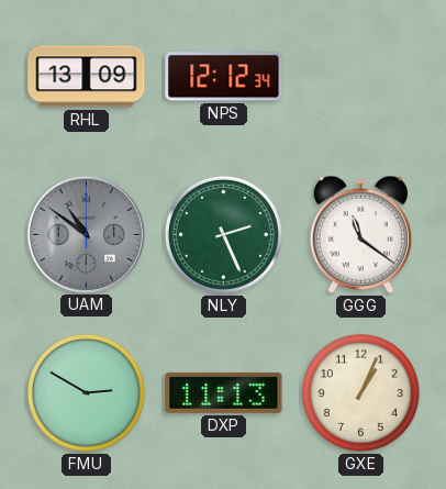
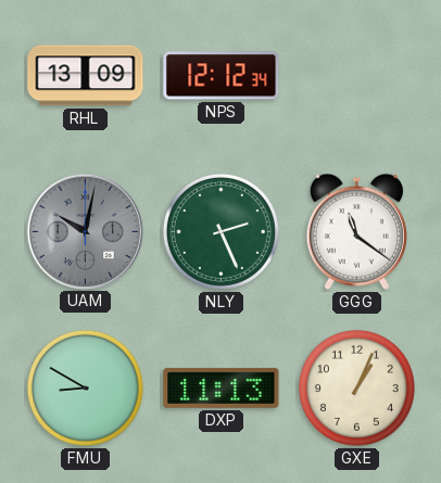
UAM: 10:51 -> 10:02 (85, 231)
FMU: 2:50 -> 8:50 (85, 387)
